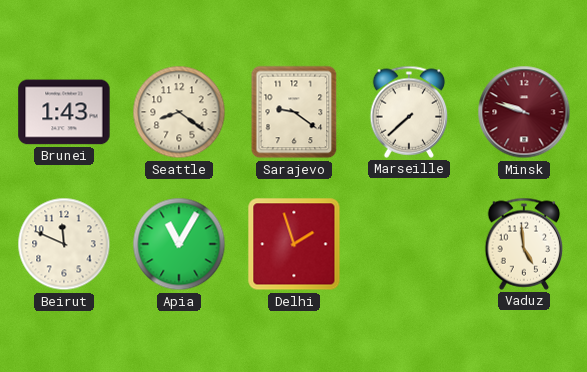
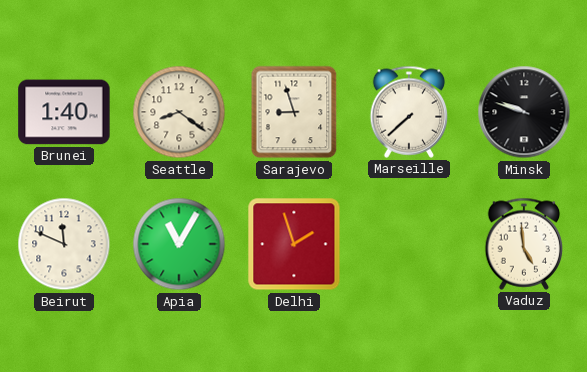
Brunei: 1:43 -> 1:40 (64, 112)
Sarajevo: 9:21 -> 8:57 (294, 112)
Minsk dial: burgundy -> black (524, 112)
